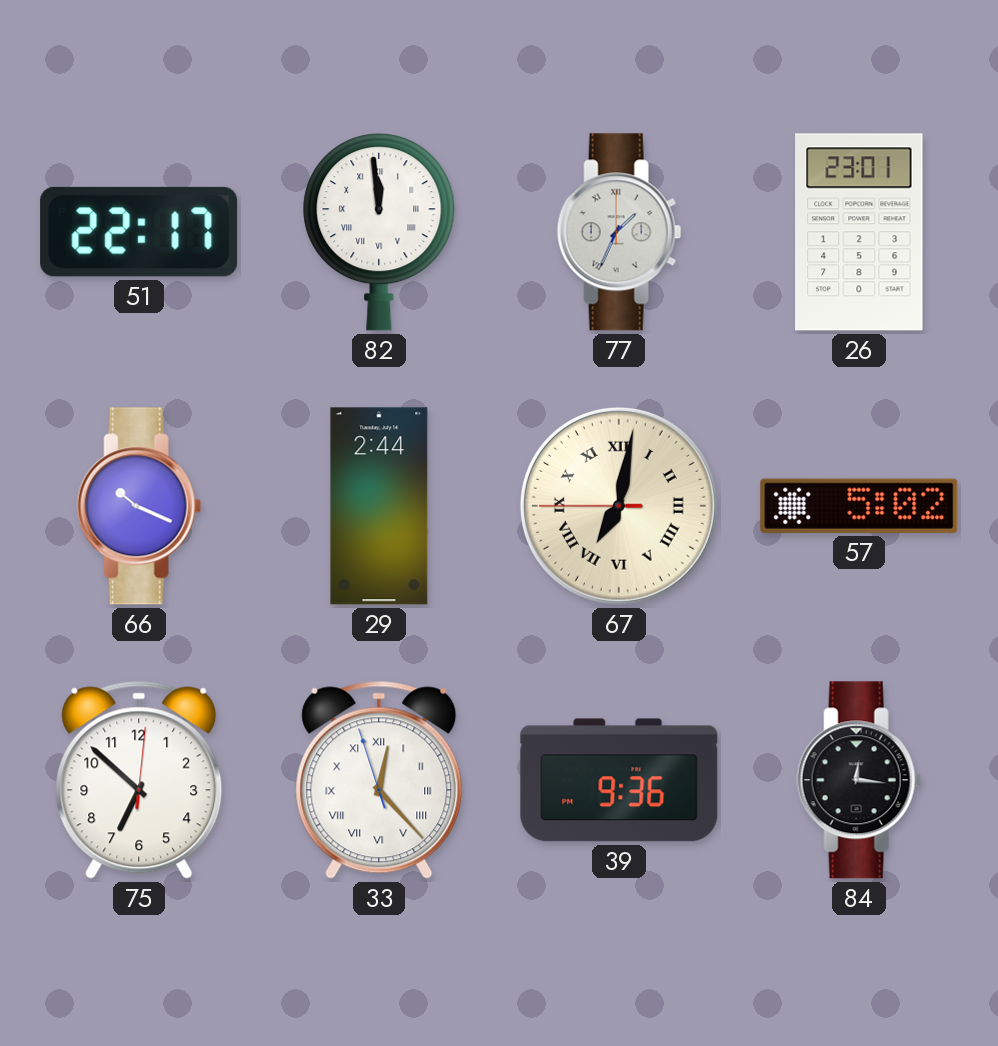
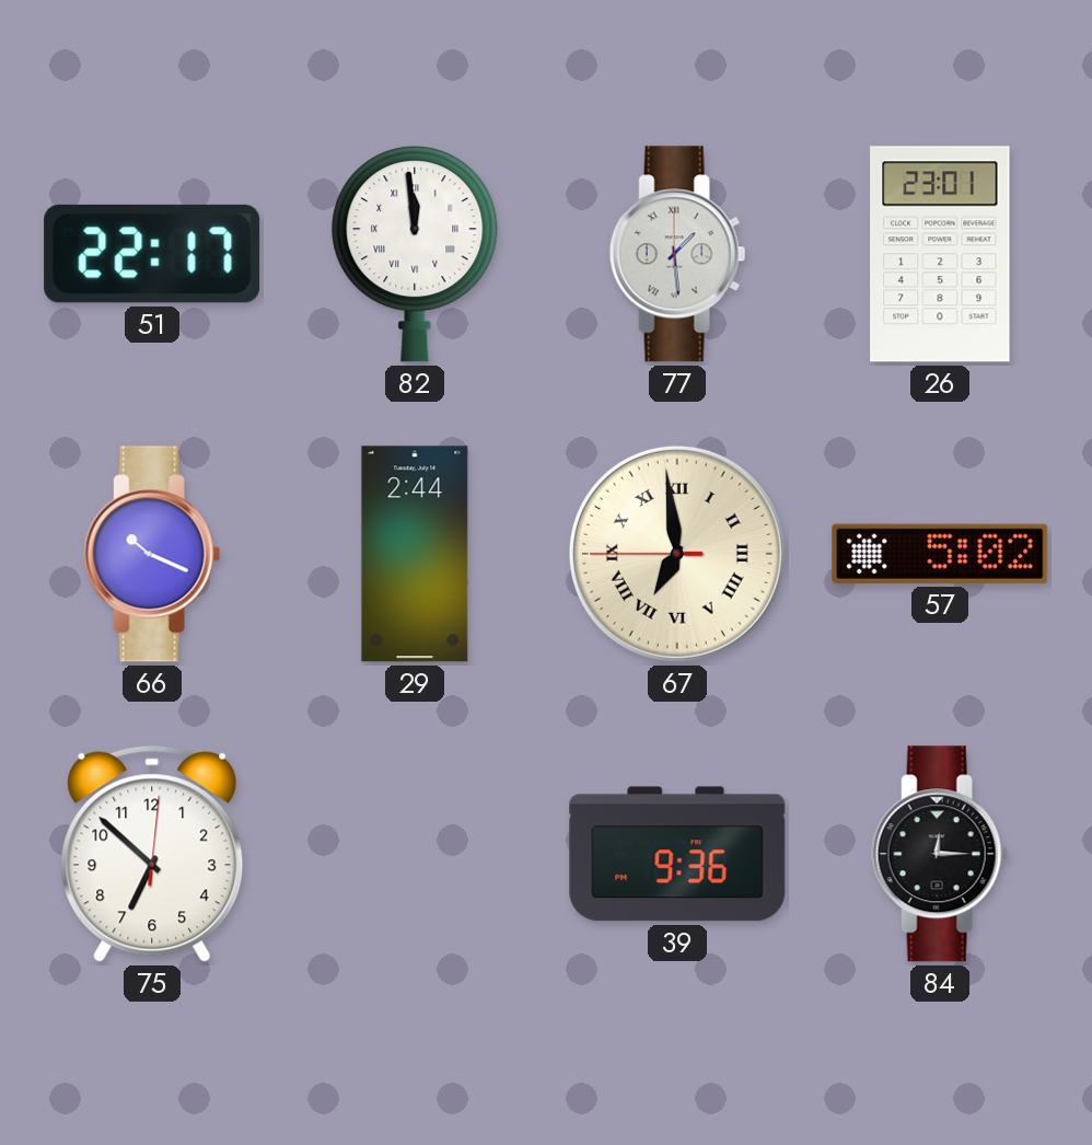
77: 1:34 -> 1:29 (677, 254)
67: 7:01 -> 6:58 (677, 554)
33: 12:22 -> none (379, 780)
84: 12:16 -> 12:15 (940, 854)
